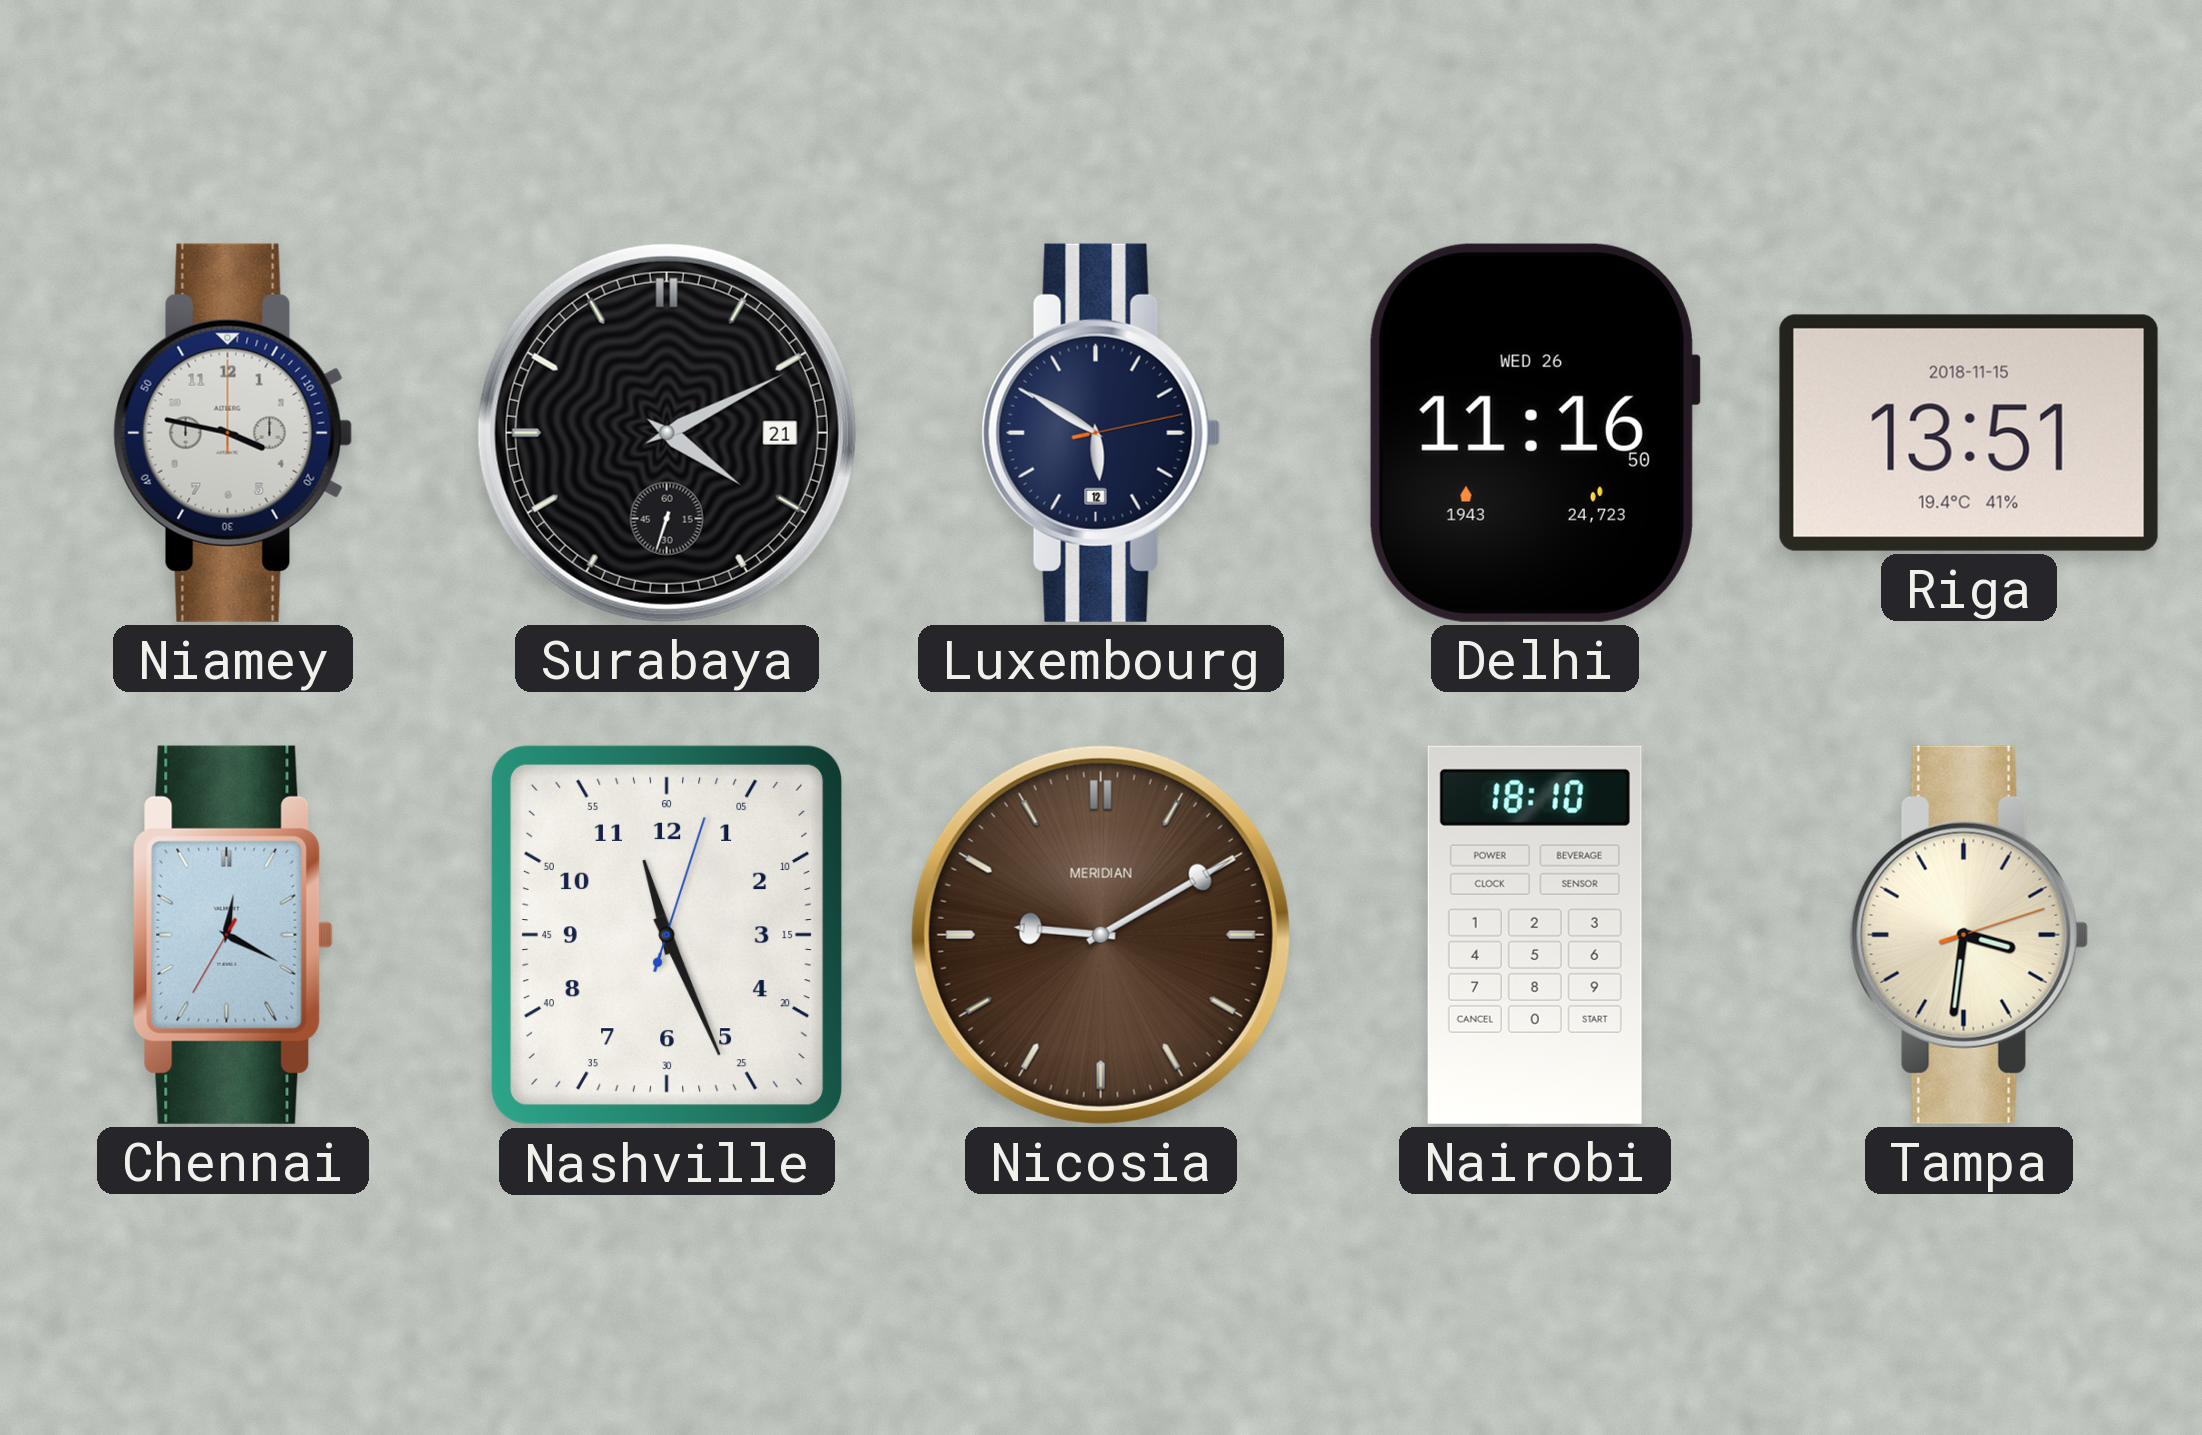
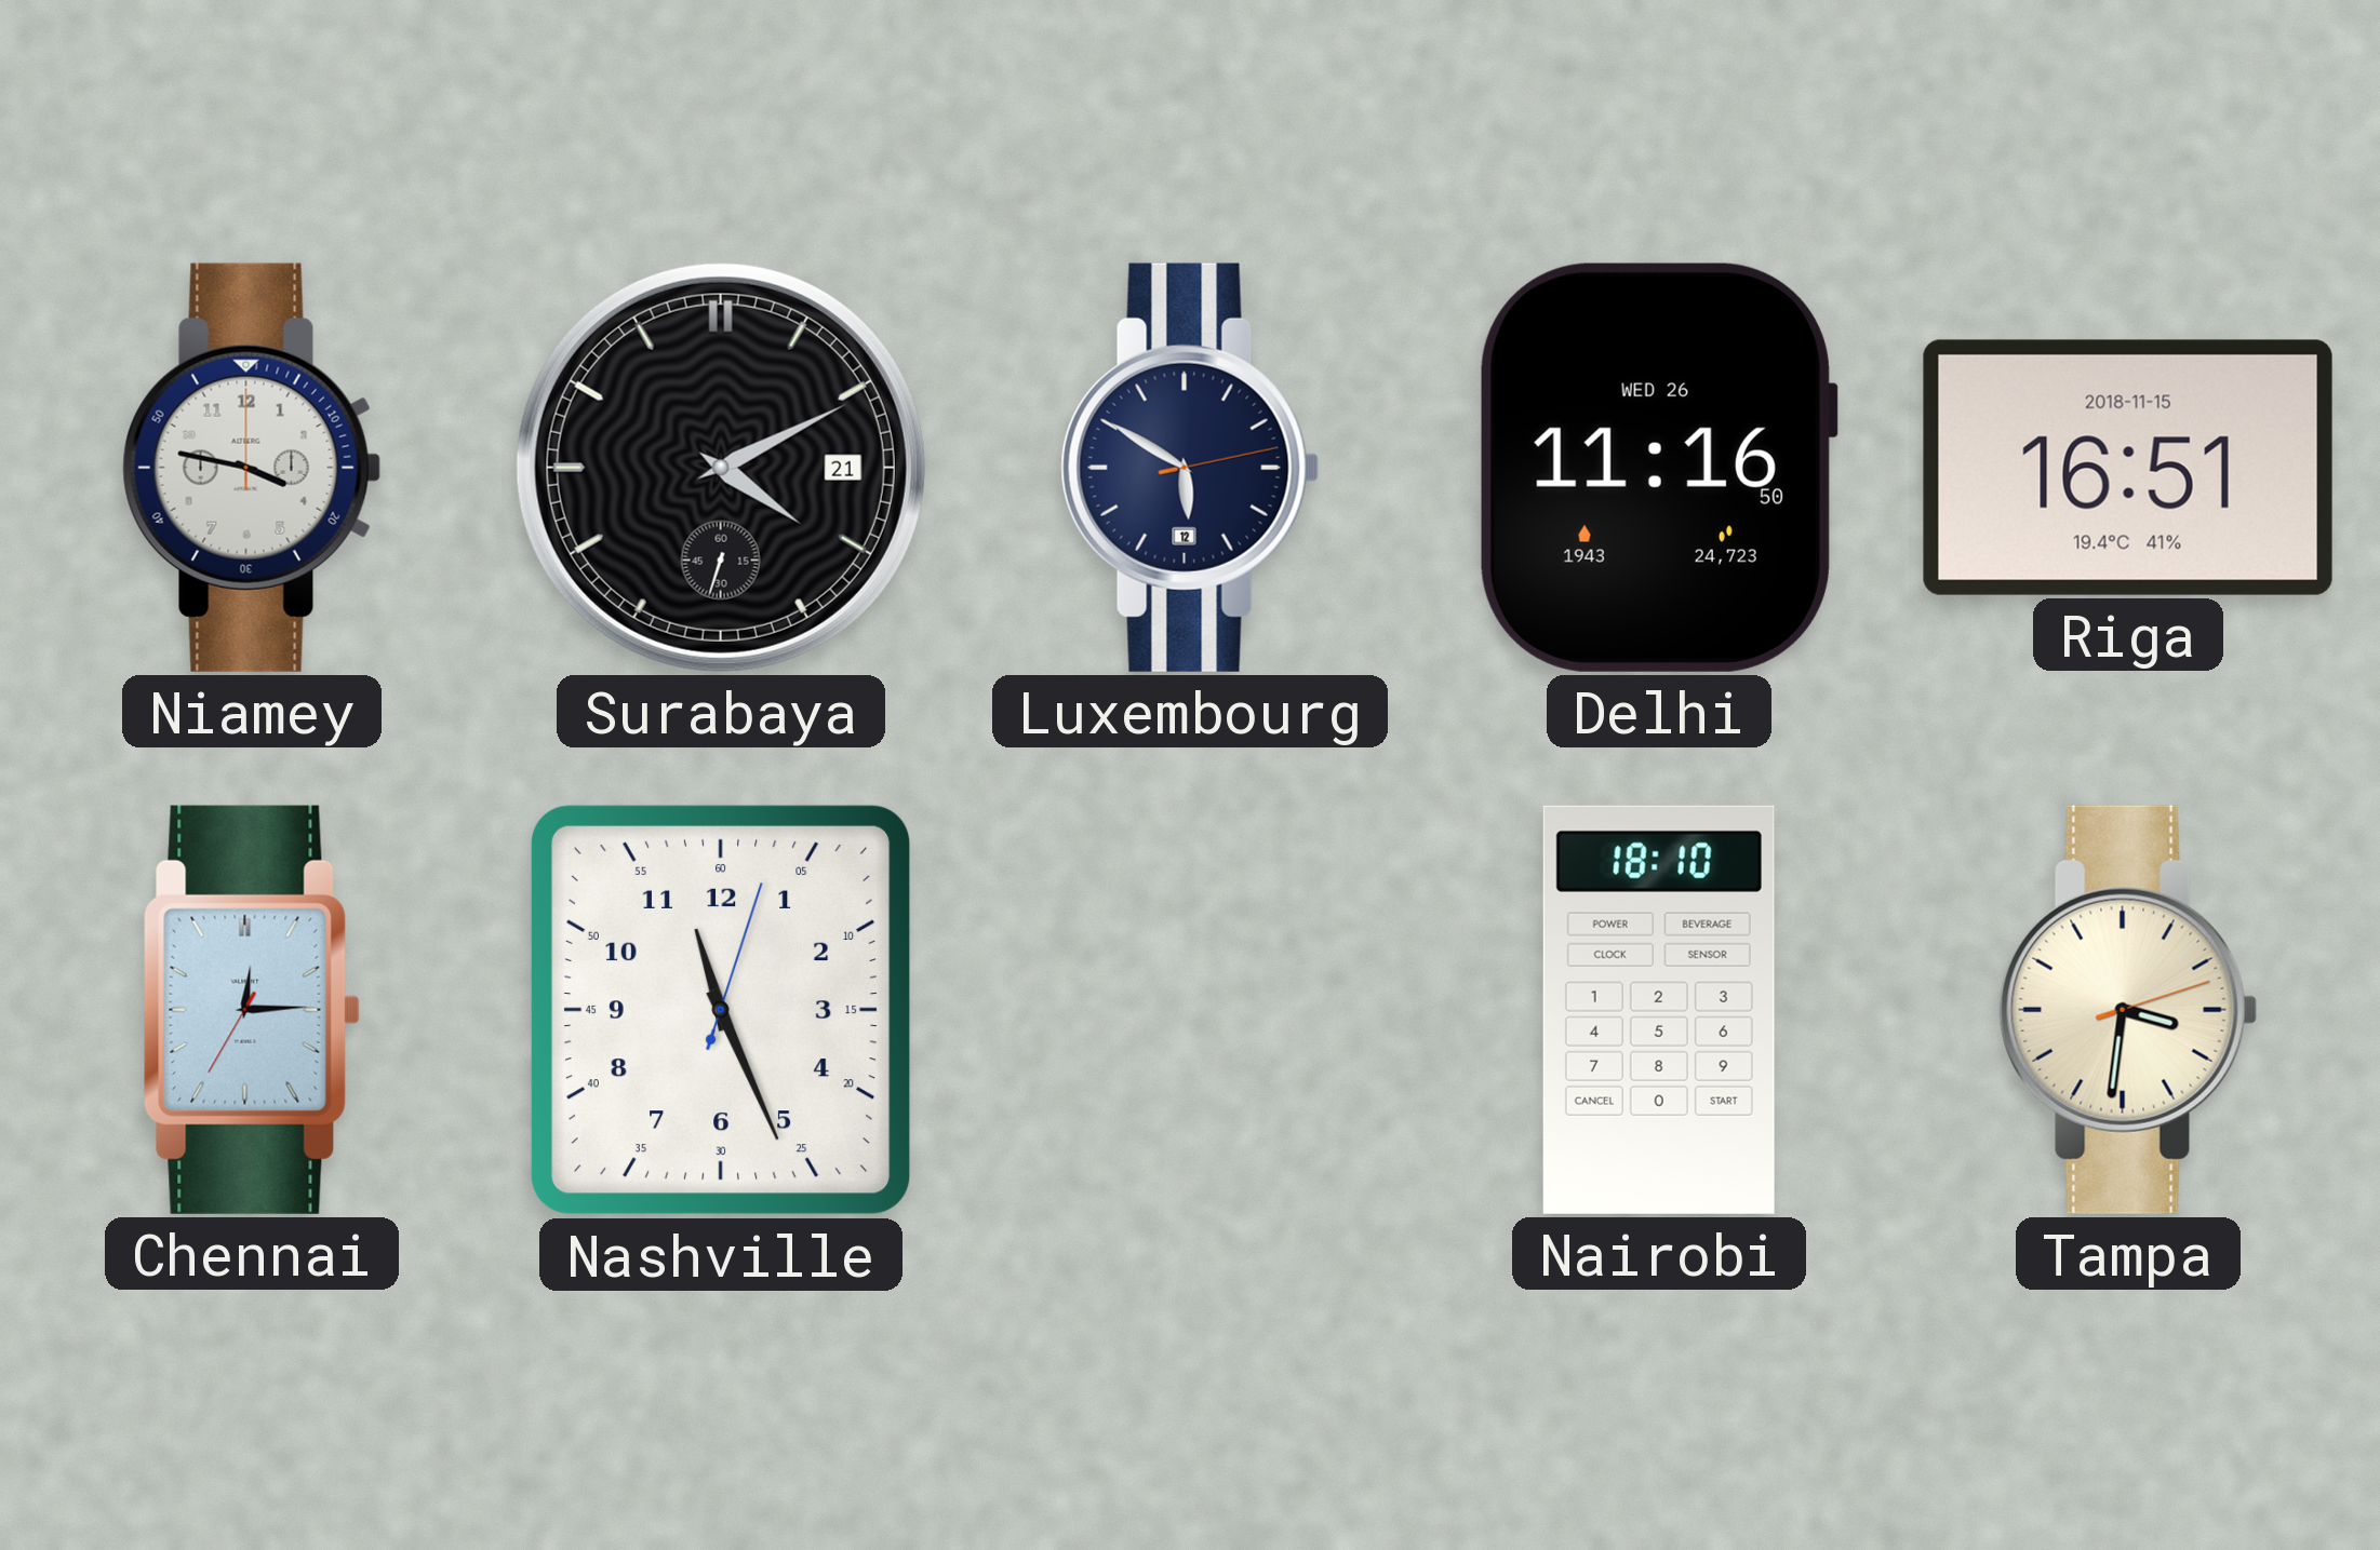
Riga: 13:51 -> 16:51 (2128, 468)
Chennai: 12:19 -> 12:14 (252, 1010)
Nicosia: 9:10 -> none (1101, 935)
